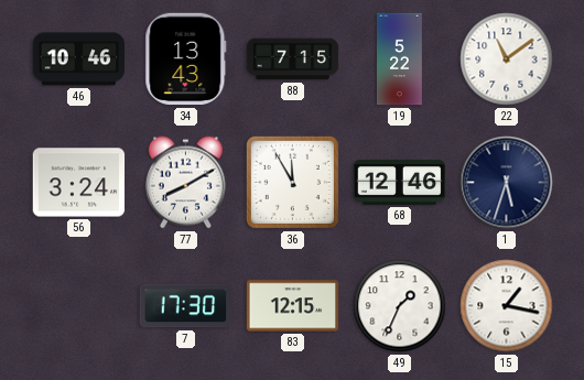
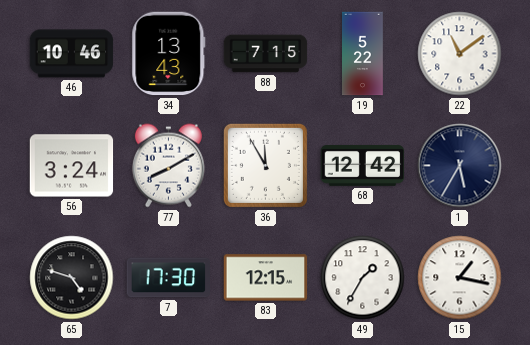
68: 12:46 -> 12:42 (363, 165)
1: 5:33 -> 5:35 (460, 166)
65: none -> 4:48 (72, 278)
49: 1:34 -> 1:35 (363, 278)
